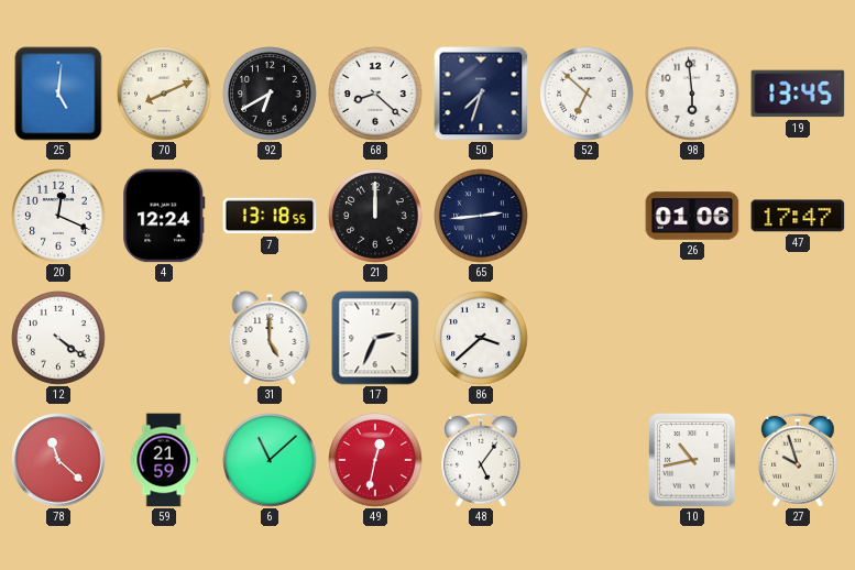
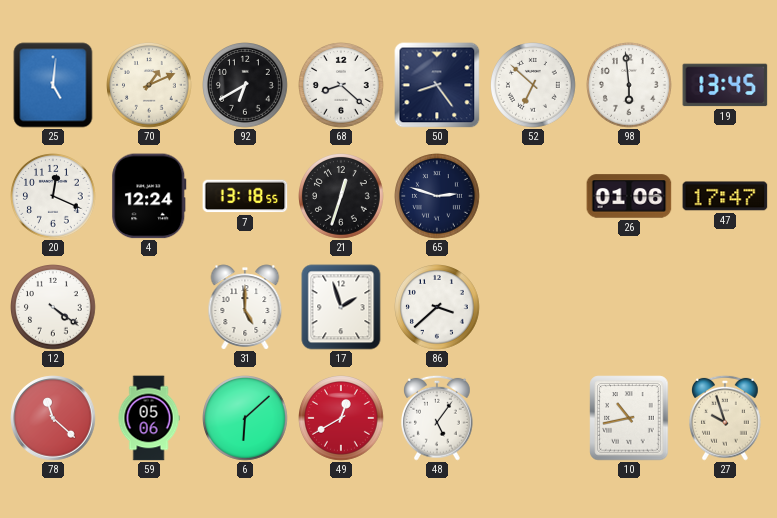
70: 8:11 -> 1:11 (150, 86)
50: 7:33 -> 8:24 (437, 85)
21: 12:00 -> 12:33 (342, 197)
65: 2:44 -> 2:48 (438, 197)
17: 2:34 -> 1:57 (341, 307)
59: 21:59 -> 05:06 (149, 418)
6: 11:08 -> 6:08 (246, 419)
49: 12:32 -> 12:40 (342, 419)
